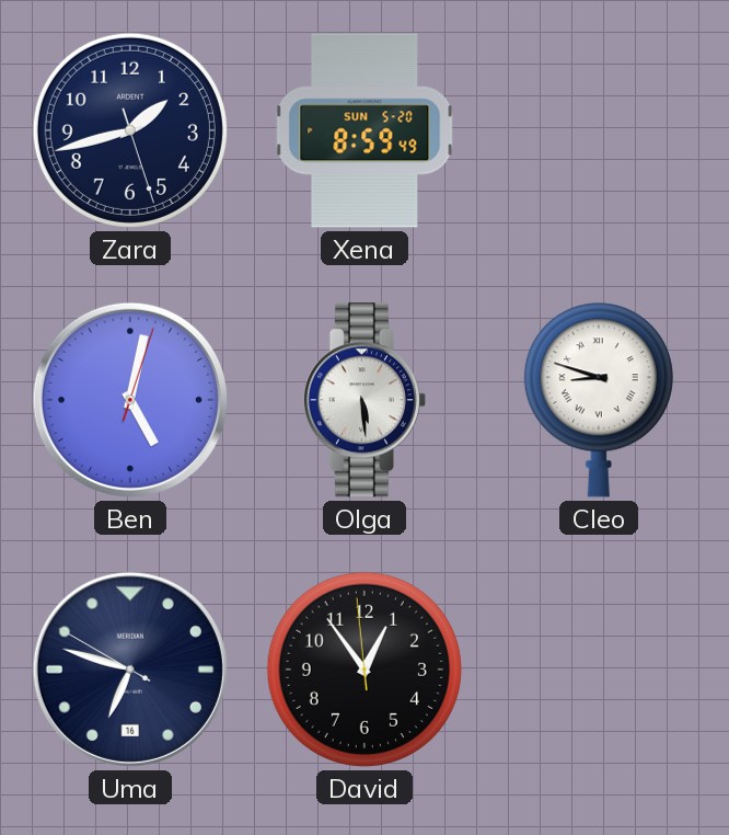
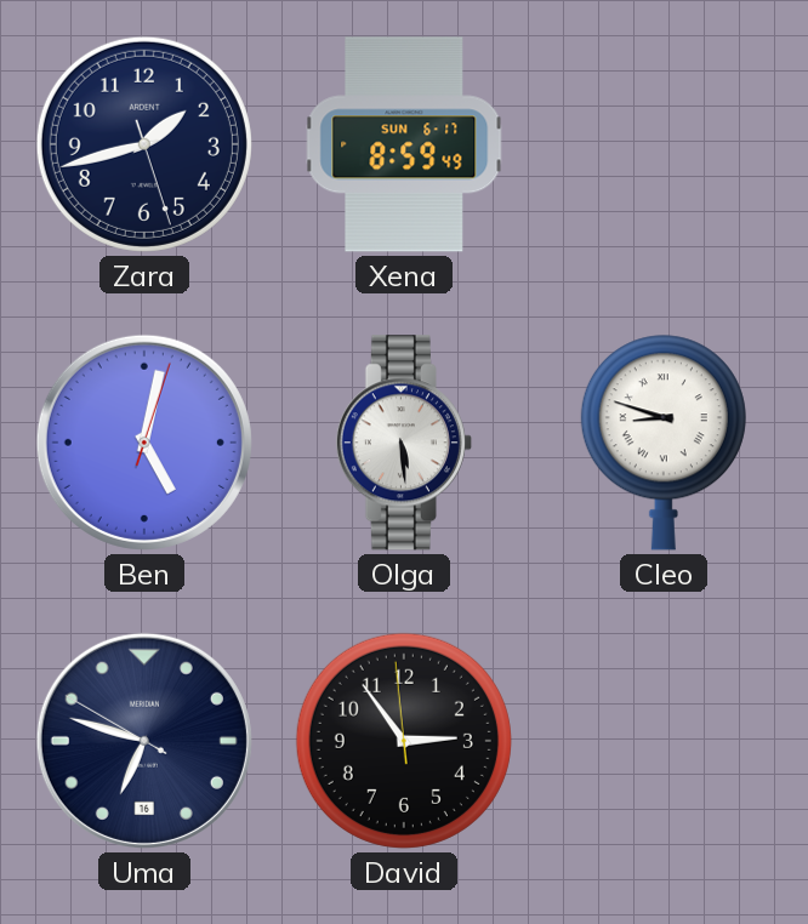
Xena date: SUN 5-20 -> SUN 6-17 (404, 144)
David: 12:53 -> 2:53 (404, 741)
